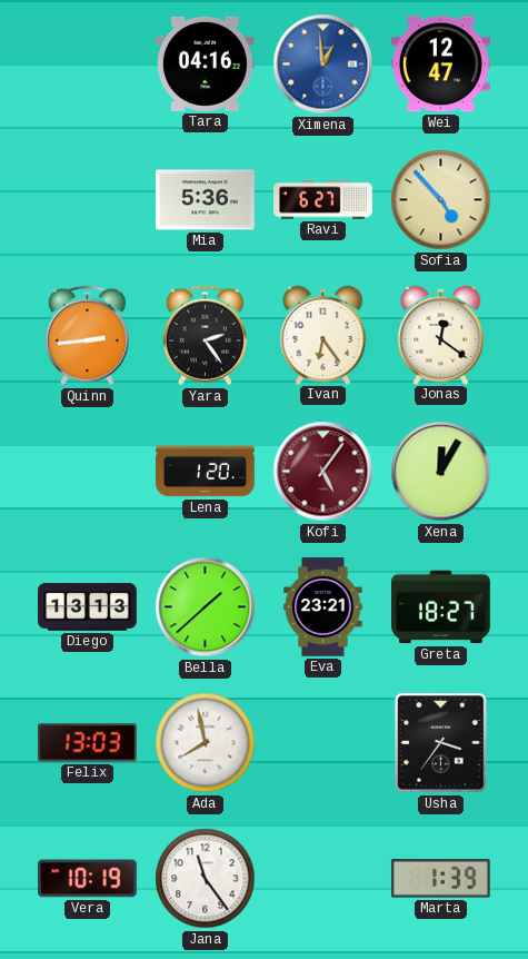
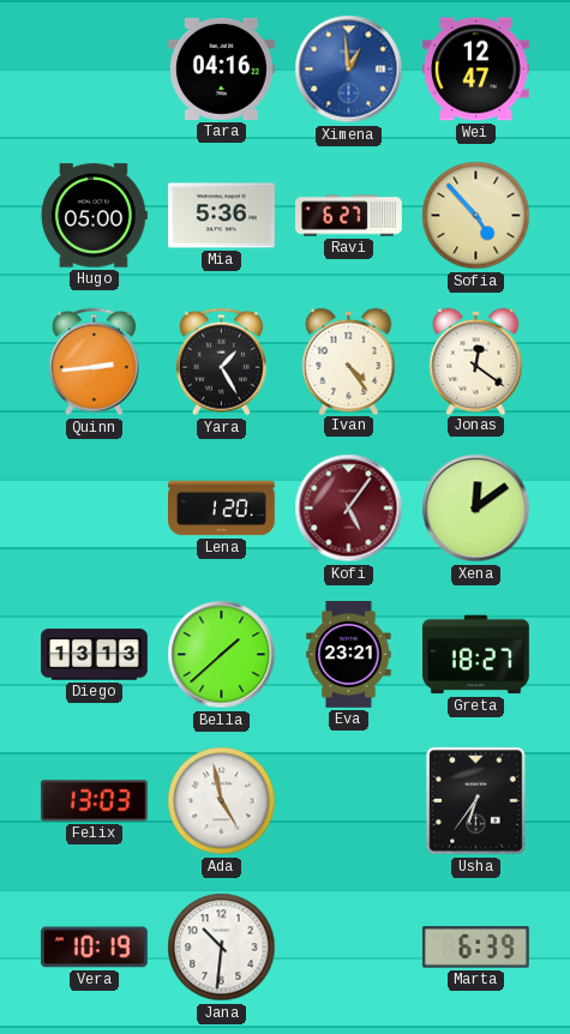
Hugo: none -> 05:00 (94, 216)
Yara: 2:24 -> 1:25 (221, 362)
Ivan: 6:24 -> 4:24 (349, 361)
Xena: 12:05 -> 12:09 (476, 509)
Ada: 7:58 -> 4:58 (222, 801)
Usha: 3:36 -> 6:36 (476, 801)
Jana: 11:24 -> 10:31 (222, 948)
Marta: 1:39 -> 6:39 (476, 948)
